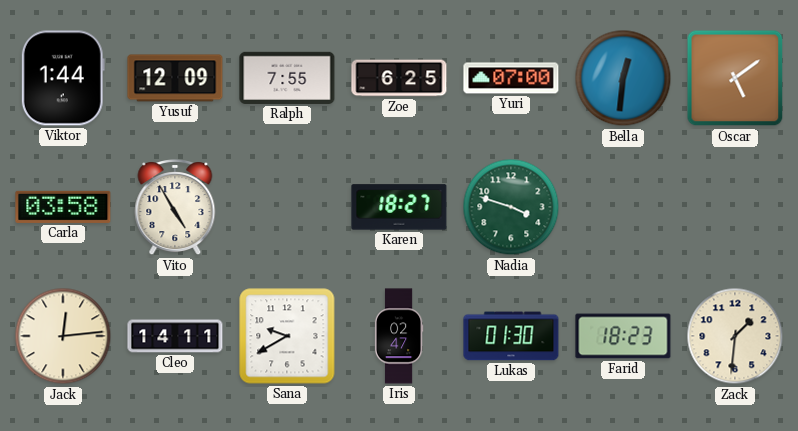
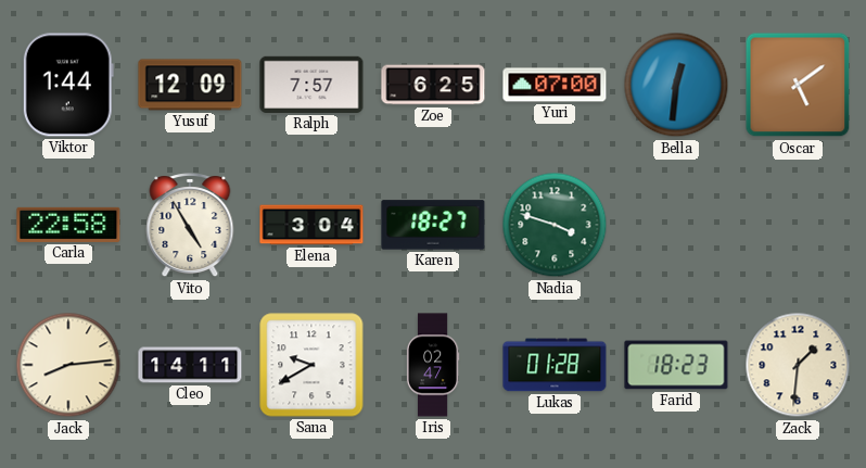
Ralph: 7:55 -> 7:57 (311, 85)
Carla: 03:58 -> 22:58 (68, 225)
Elena: none -> 3:04 (311, 225)
Jack: 12:14 -> 8:14 (68, 365)
Lukas: 01:30 -> 01:28 (555, 365)
